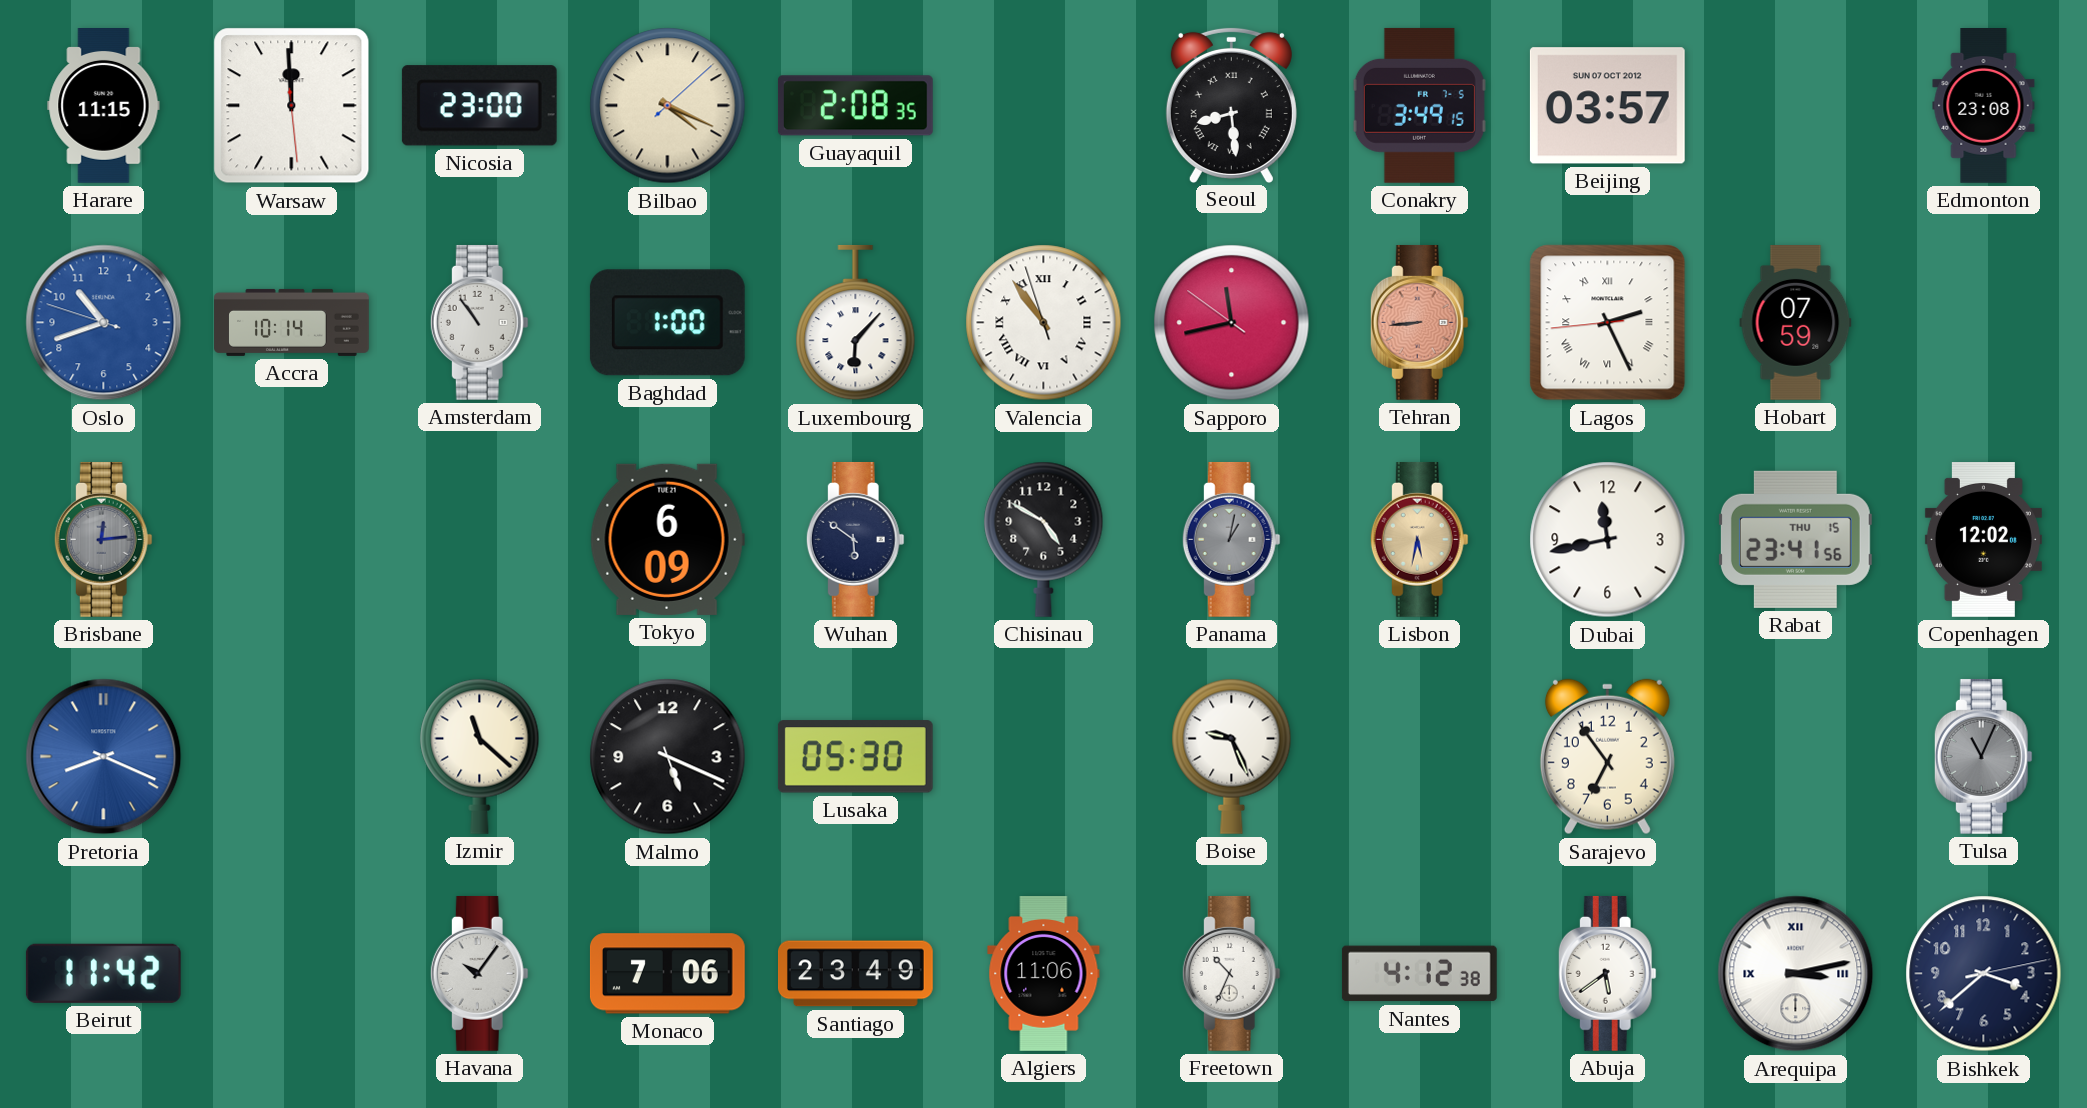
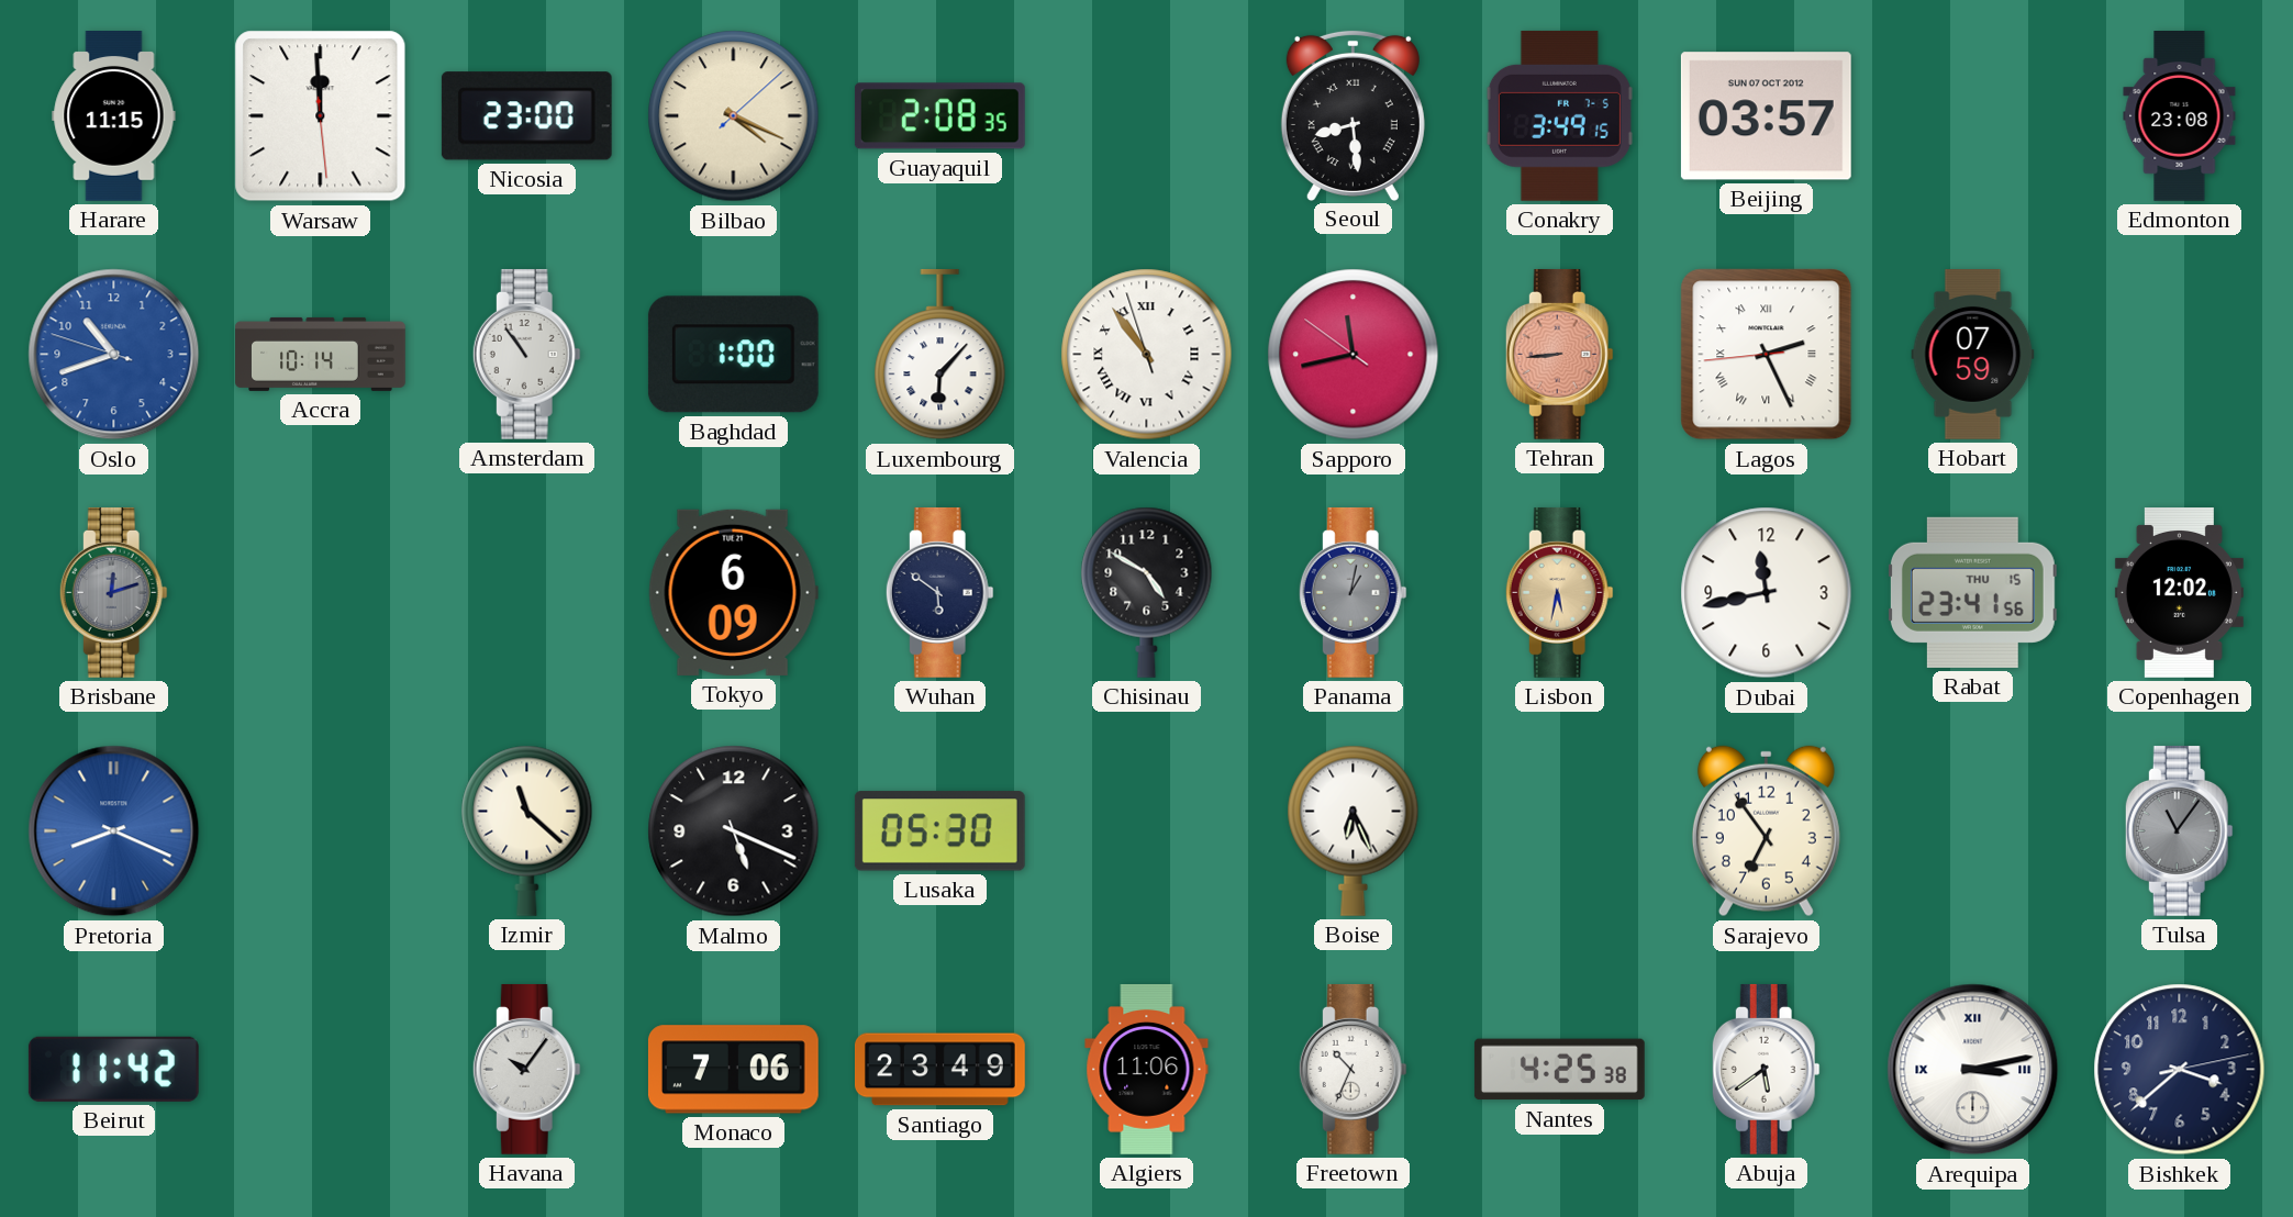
Brisbane: 12:14 -> 12:12 (113, 592)
Boise: 9:26 -> 6:26 (1354, 830)
Tulsa: 11:04 -> 11:06 (2179, 830)
Nantes: 4:12 -> 4:25 (1559, 1070)
